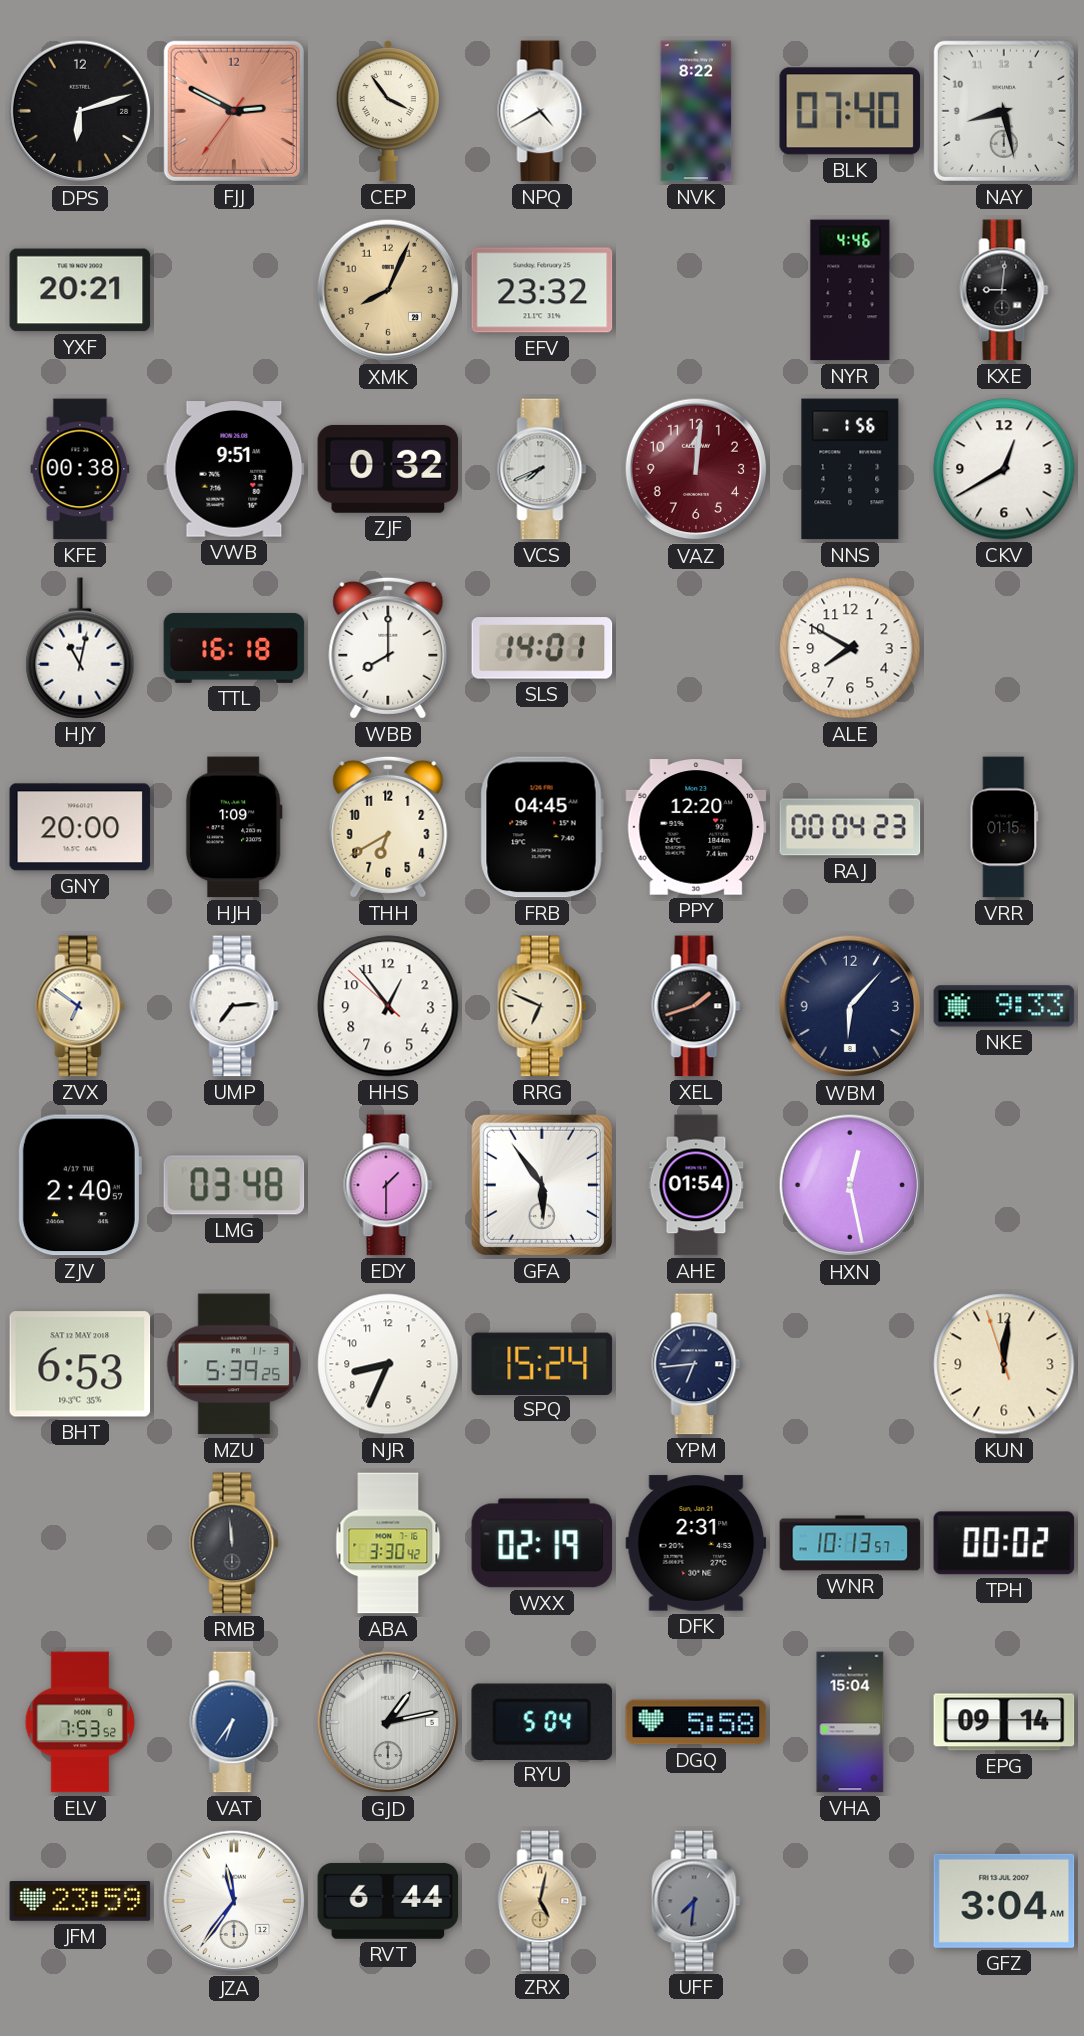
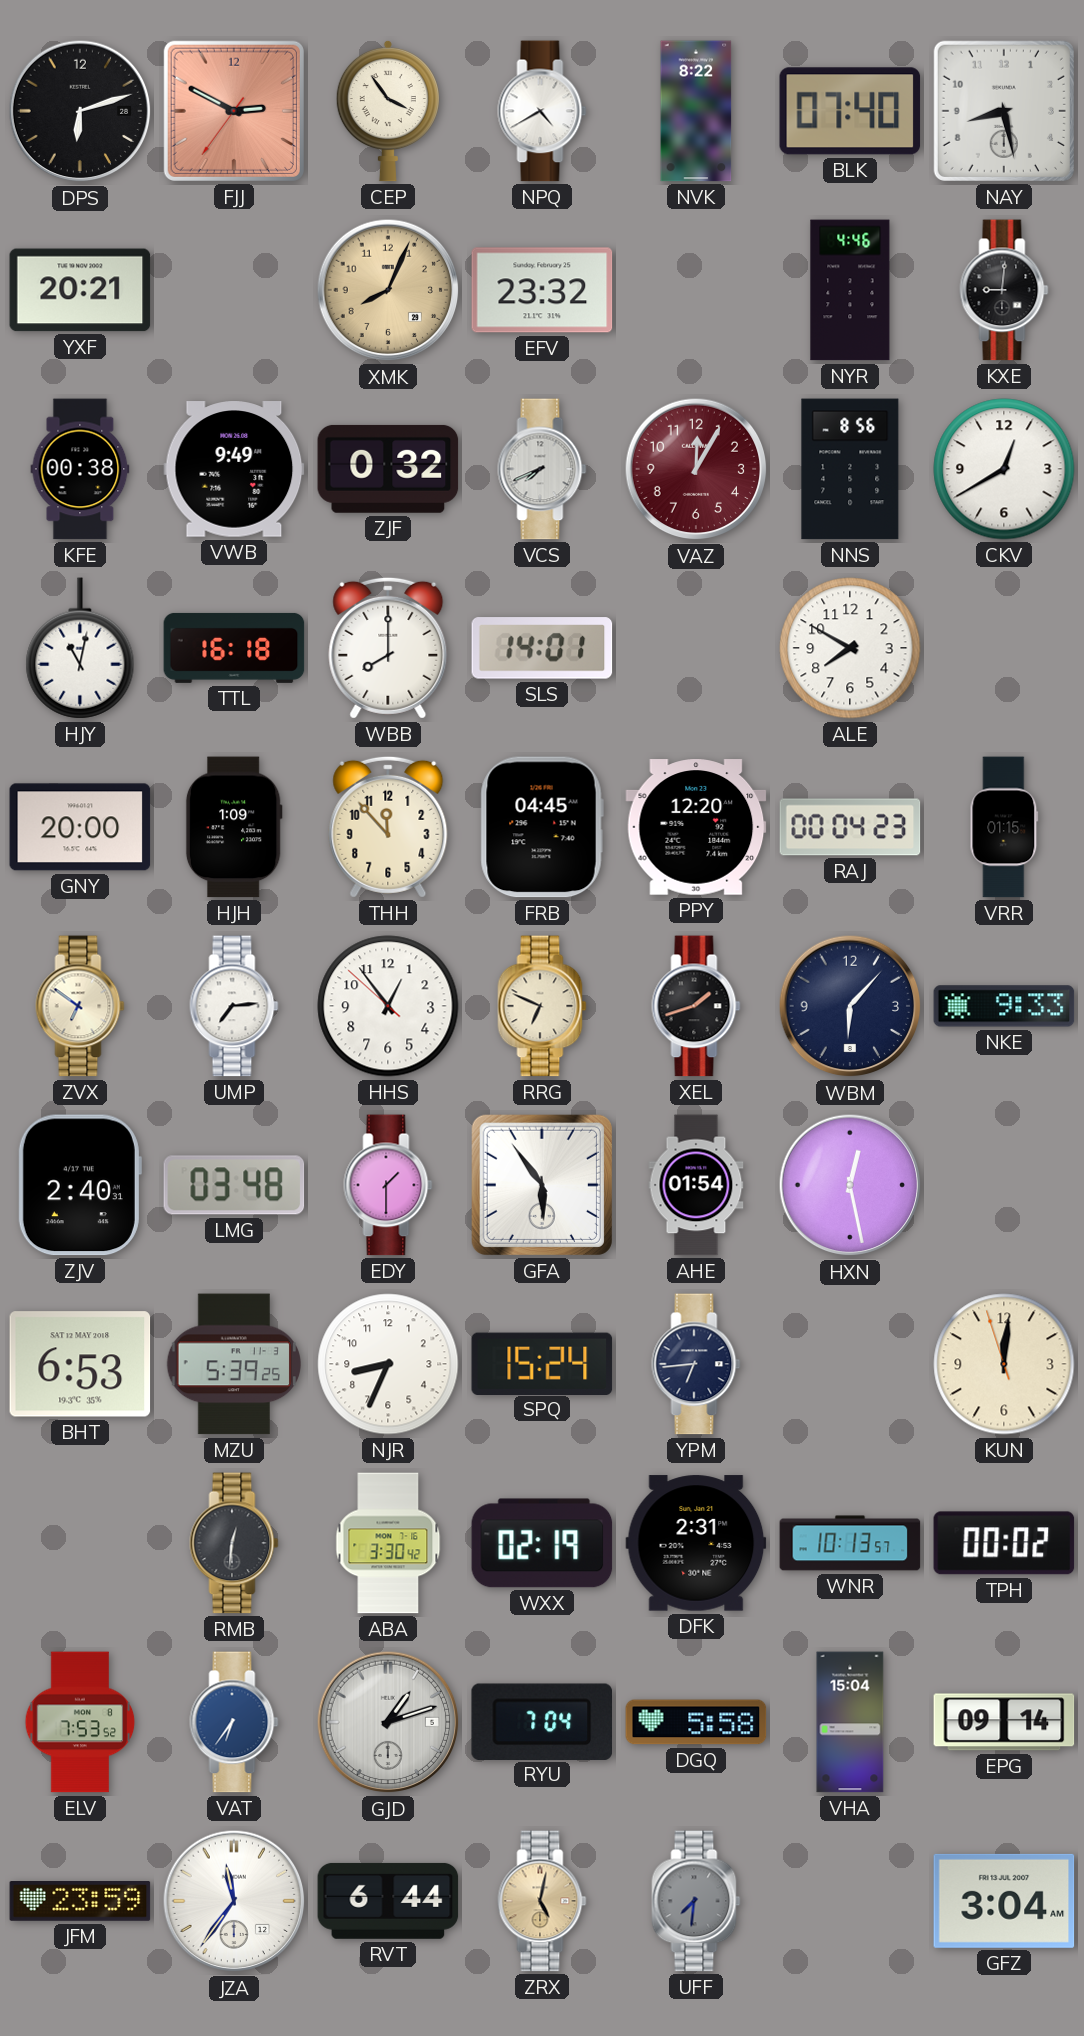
VWB: 9:51 -> 9:49 (234, 469)
VAZ: 12:01 -> 12:05 (696, 469)
NNS: 1:56 -> 8:56 (850, 469)
THH: 6:40 -> 11:53 (388, 827)
ZJV: 2:40:57 -> 2:40:31 (80, 1185)
RMB: 11:59 -> 12:31 (234, 1543)
GJD: 1:13 -> 1:12 (388, 1722)
RYU: 5:04 -> 7:04 (541, 1721)
